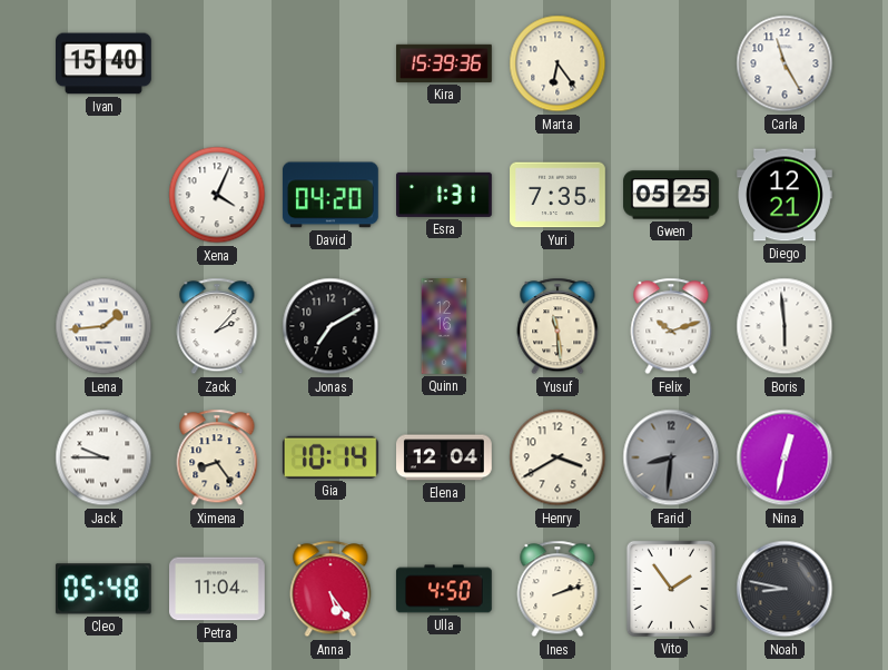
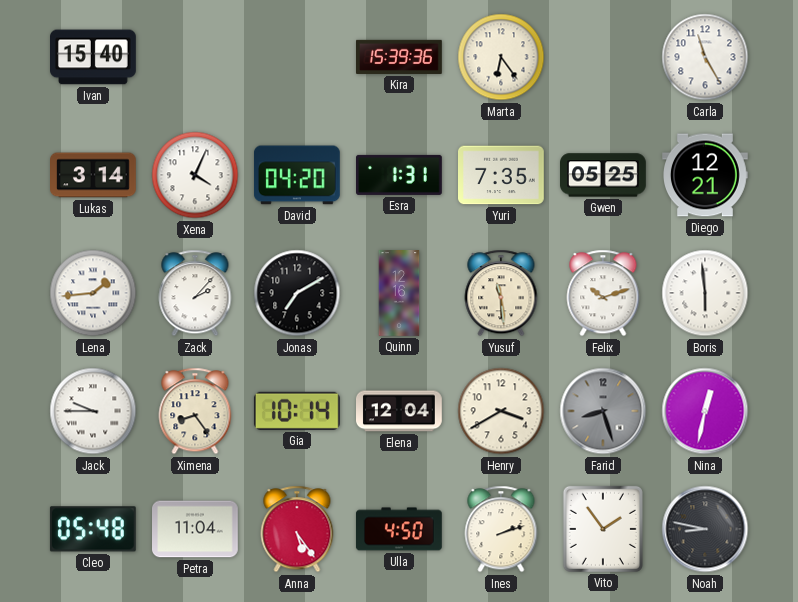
Lukas: none -> 3:14 (94, 175)
Farid: 8:31 -> 8:27 (603, 411)
